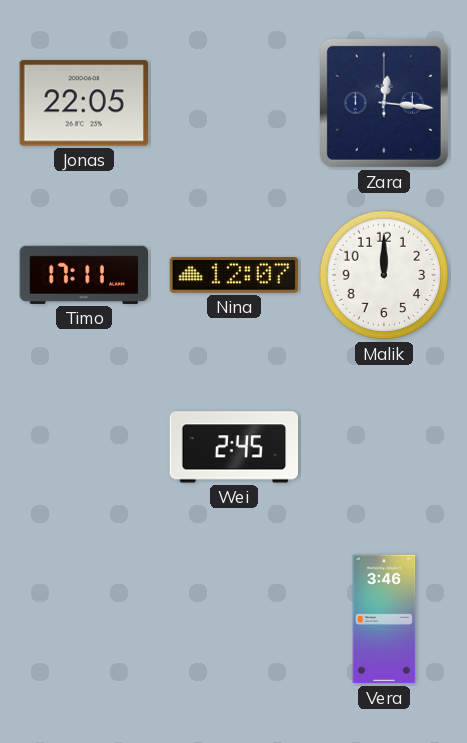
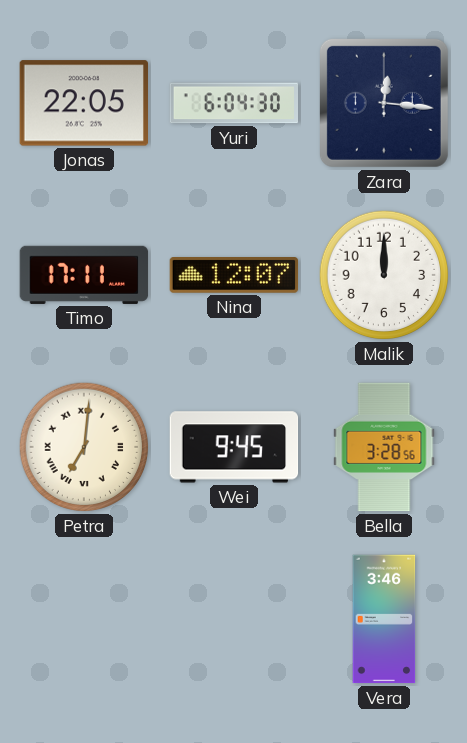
Yuri: none -> 6:04 (234, 103)
Petra: none -> 7:01 (84, 447)
Wei: 2:45 -> 9:45 (234, 447)
Bella: none -> 3:28 (384, 447)
